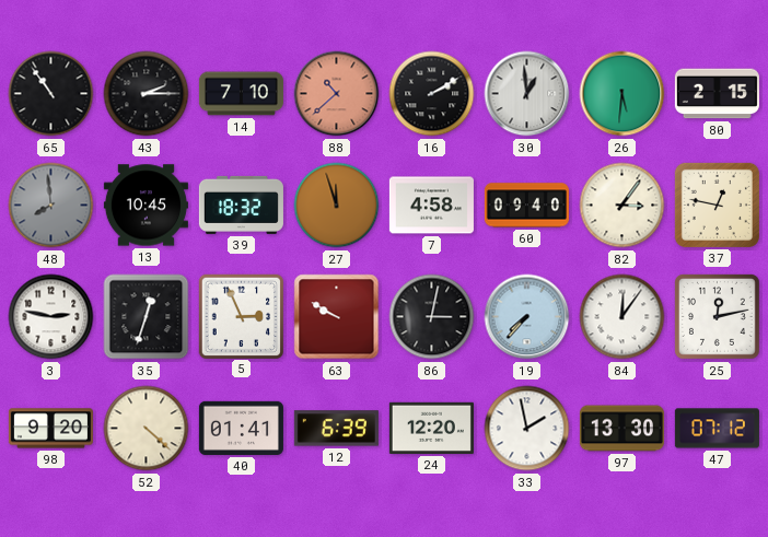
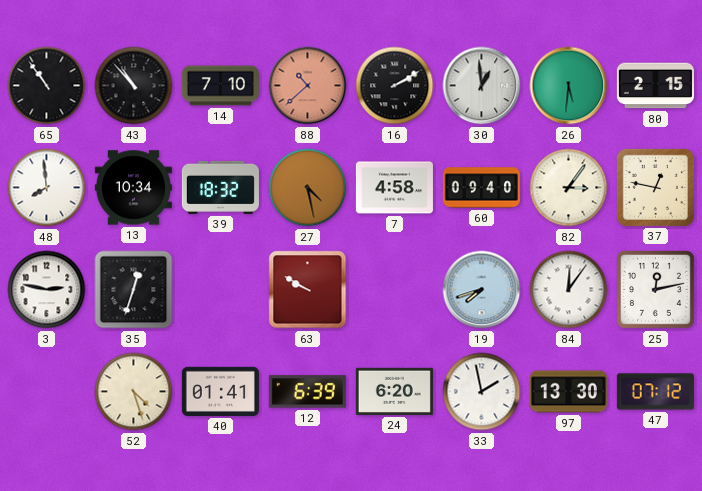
43: 2:15 -> 10:53 (134, 86)
48 dial: grey -> white (47, 188)
13: 10:45 -> 10:34 (133, 188)
27: 11:57 -> 4:28 (308, 188)
5: 2:56 -> none (241, 316)
86: 3:02 -> none (432, 317)
19: 7:37 -> 7:42 (482, 290)
98: 9:20 -> none (50, 429)
52: 4:22 -> 4:27 (134, 392)
24: 12:20 -> 6:20 (394, 391)
